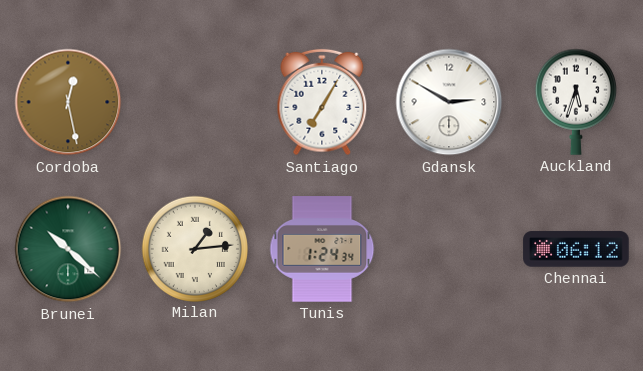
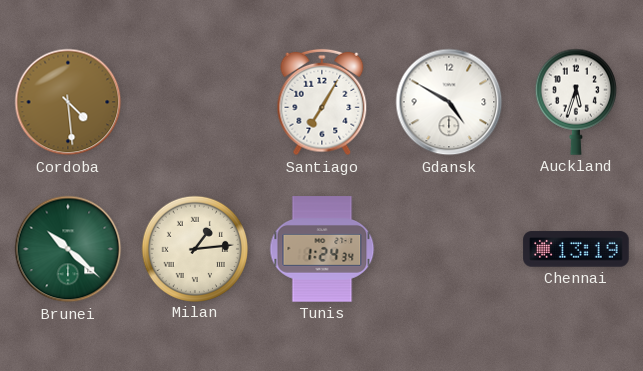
Cordoba: 12:28 -> 4:29 (68, 102)
Gdansk: 2:50 -> 4:50 (449, 102)
Chennai: 06:12 -> 13:19 (576, 249)
